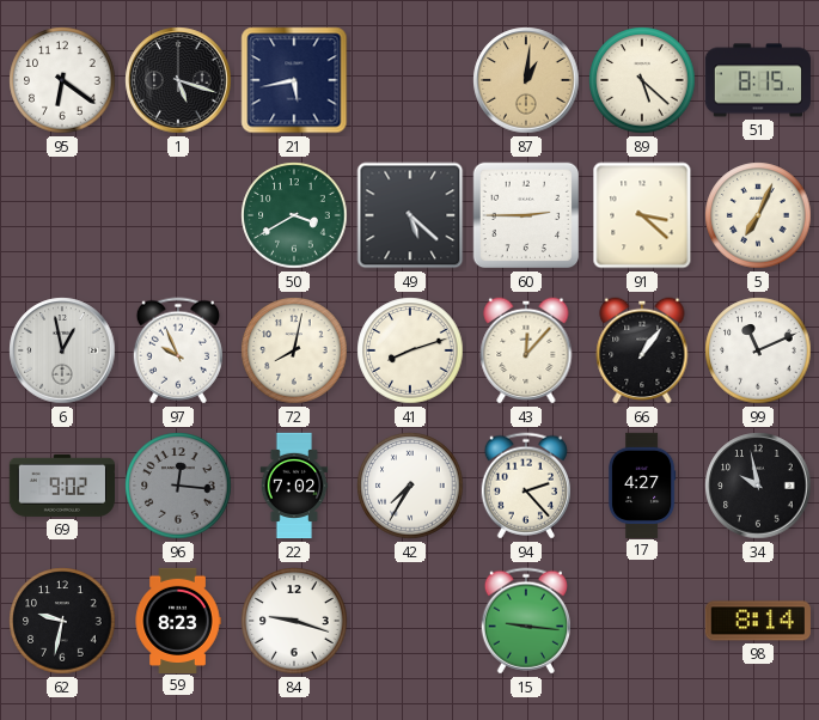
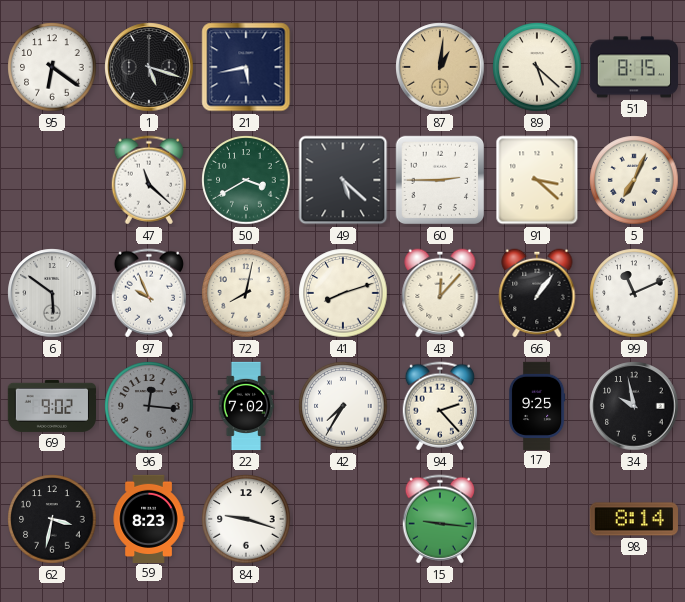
47: none -> 11:22 (148, 180)
6: 12:58 -> 5:51 (52, 293)
17: 4:27 -> 9:25 (537, 405)
62: 9:32 -> 3:32 (52, 519)
